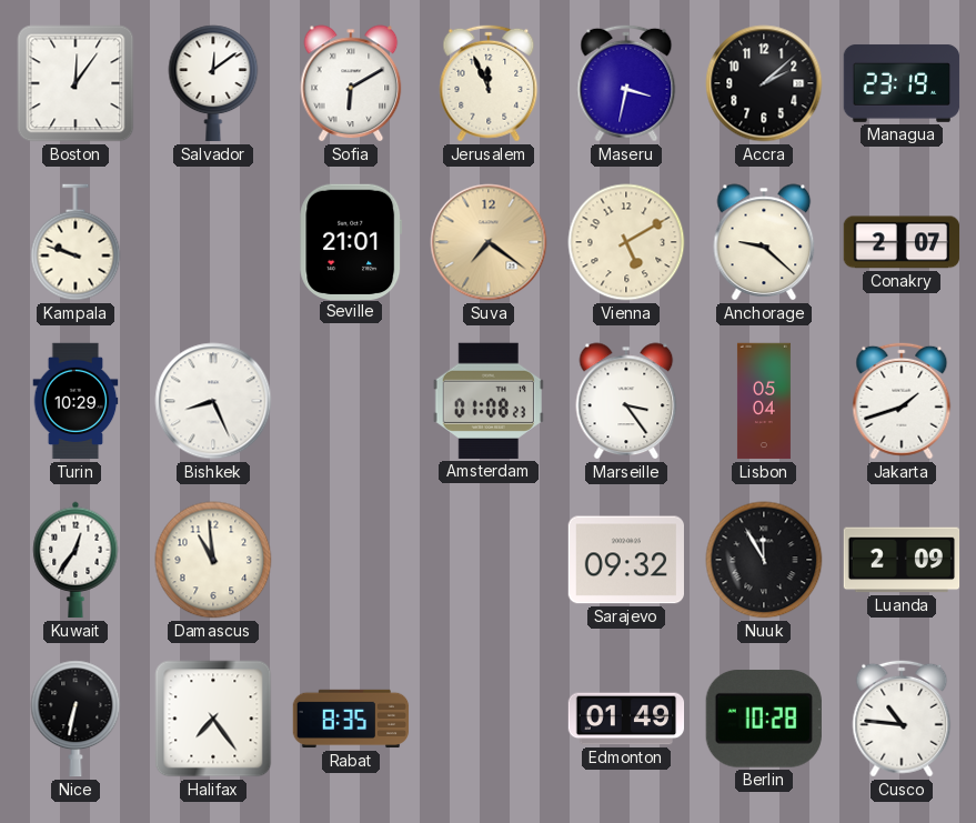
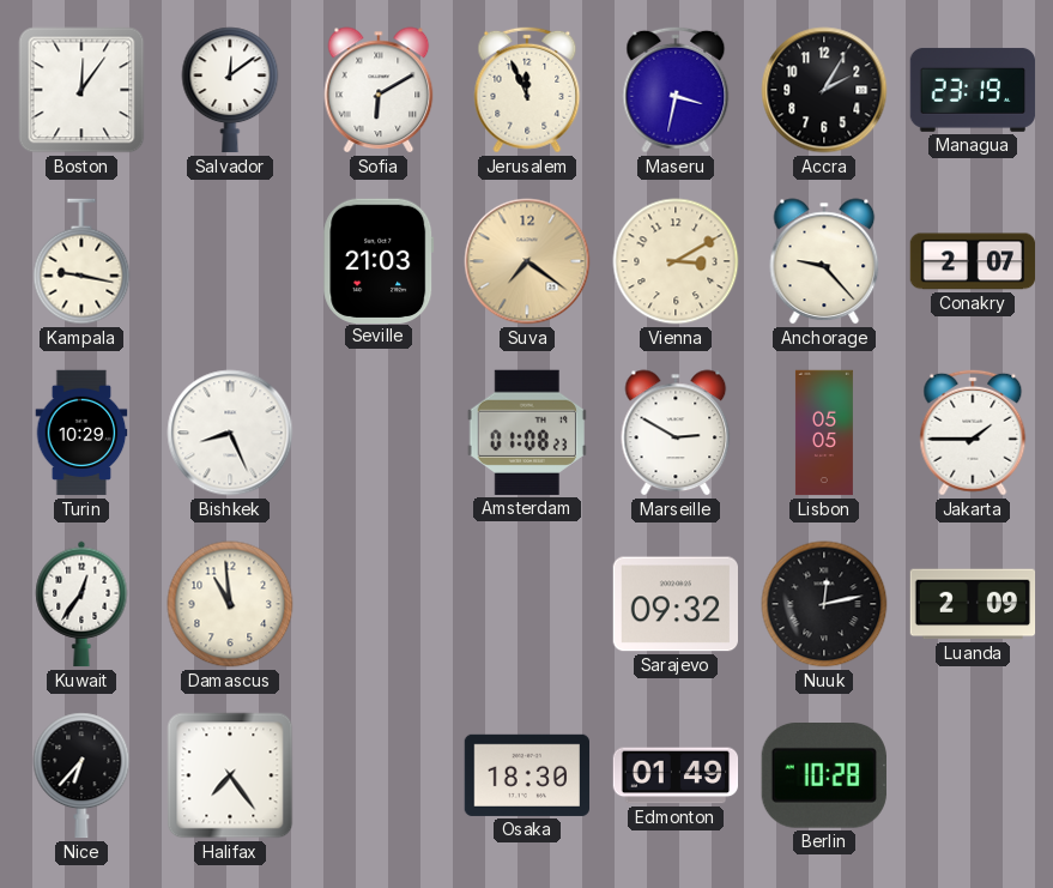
Accra: 2:08 -> 2:05 (824, 90)
Kampala: 9:48 -> 9:17 (81, 261)
Seville: 21:01 -> 21:03 (379, 260)
Vienna: 5:10 -> 3:10 (676, 261)
Anchorage: 9:22 -> 9:23 (824, 261)
Marseille: 3:24 -> 2:50 (676, 433)
Lisbon: 05:04 -> 05:05 (824, 433)
Jakarta: 1:42 -> 1:45 (973, 433)
Nuuk: 11:55 -> 12:13 (824, 604)
Nice: 6:32 -> 6:37 (81, 775)
Rabat: 8:35 -> none (351, 719)
Osaka: none -> 18:30 (526, 775)
Cusco: 10:46 -> none (902, 719)
